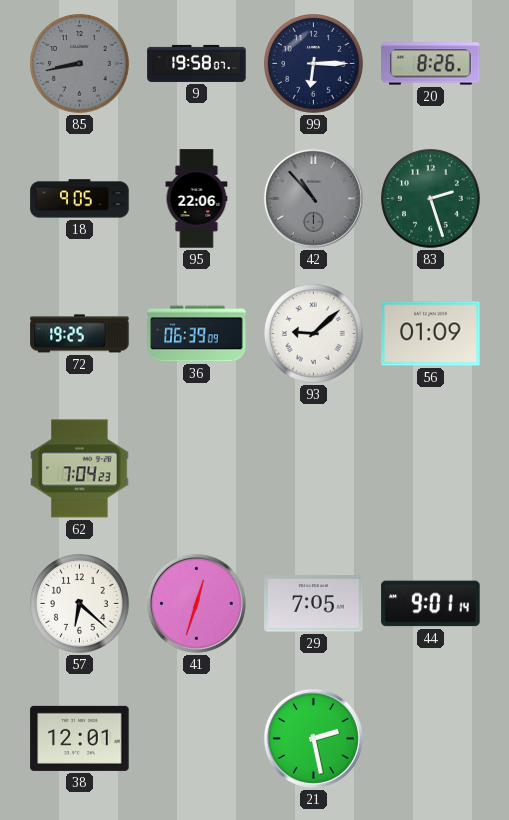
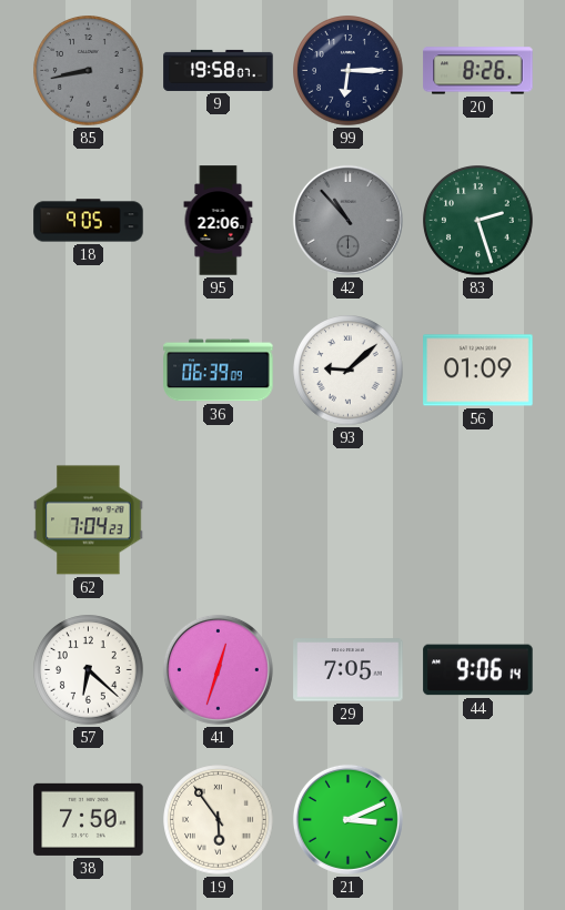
72: 19:25 -> none (80, 334)
44: 9:01 -> 9:06 (478, 670)
38: 12:01 -> 7:50 (89, 819)
19: none -> 5:54 (219, 820)
21: 2:28 -> 3:11 (347, 819)
